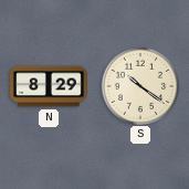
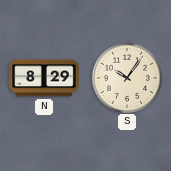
S: 10:21 -> 10:06 (126, 77)
